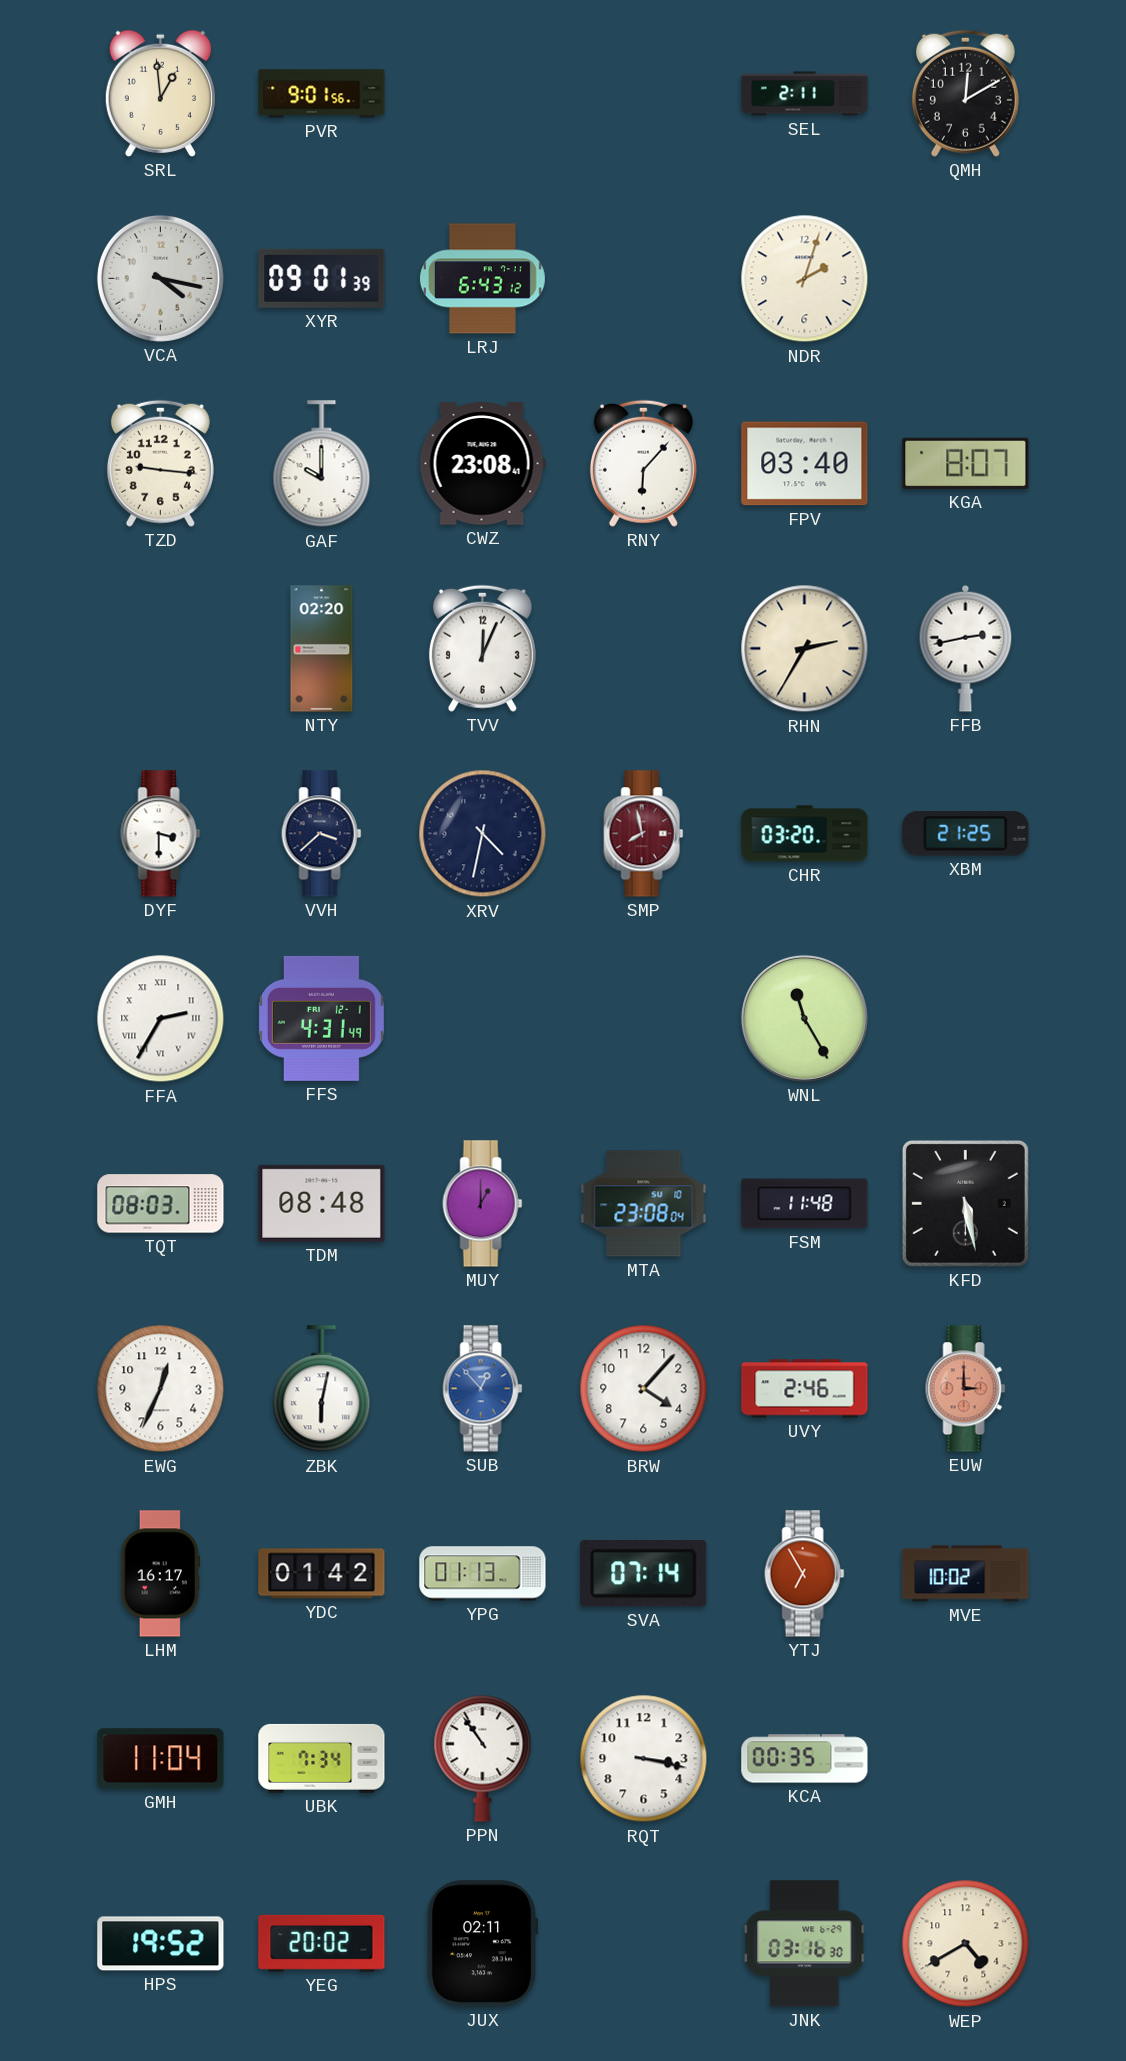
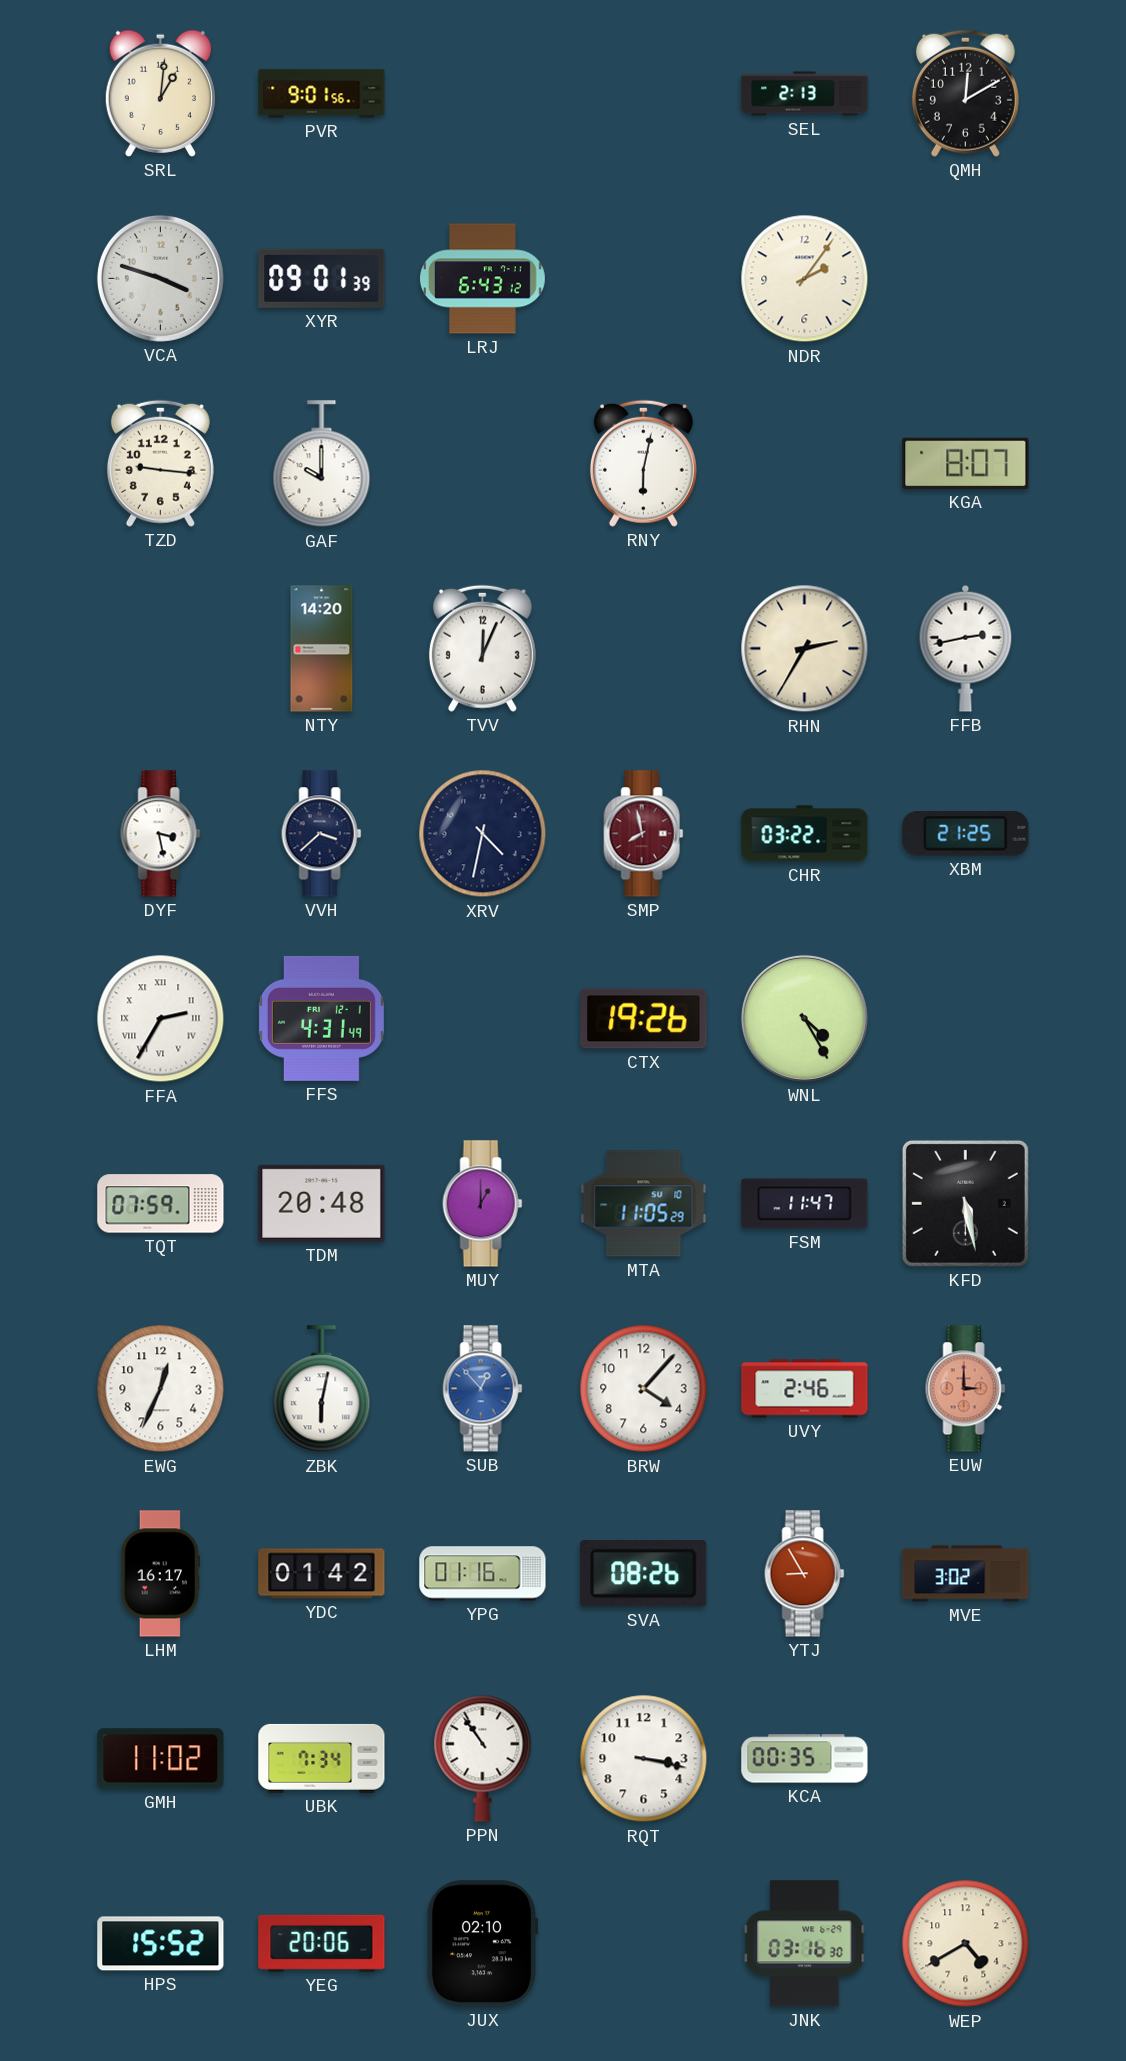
SRL: 12:59 -> 1:01 (160, 93)
SEL: 2:11 -> 2:13 (805, 94)
VCA: 4:17 -> 3:48 (160, 278)
NDR: 2:03 -> 2:06 (805, 279)
CWZ: 23:08 -> none (482, 464)
RNY: 6:07 -> 6:02 (643, 463)
FPV: 03:40 -> none (805, 464)
NTY: 02:20 -> 14:20 (322, 649)
DYF: 3:30 -> 3:28 (161, 834)
CHR: 03:20 -> 03:22 (805, 834)
CTX: none -> 19:26 (644, 1019)
WNL: 11:25 -> 4:25 (804, 1018)
TQT: 08:03 -> 07:59 (161, 1204)
TDM: 08:48 -> 20:48 (322, 1203)
MTA: 23:08 -> 11:05 (644, 1204)
FSM: 11:48 -> 11:47 (805, 1204)
YPG: 01:13 -> 01:16 (483, 1574)
SVA: 07:14 -> 08:26 (644, 1574)
YTJ: 6:55 -> 8:55 (805, 1574)
MVE: 10:02 -> 3:02 (966, 1574)
GMH: 11:04 -> 11:02 (161, 1759)
HPS: 19:52 -> 15:52 (161, 1944)
YEG: 20:02 -> 20:06 (322, 1943)
JUX: 02:11 -> 02:10 (482, 1944)
